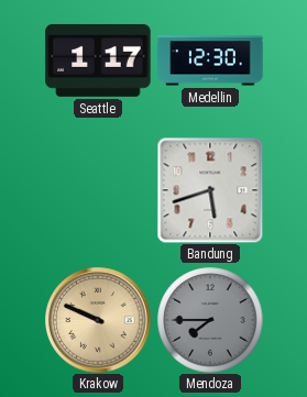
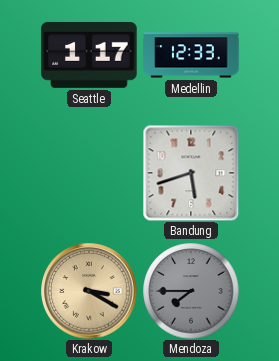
Medellin: 12:30 -> 12:33 (191, 55)
Krakow: 9:49 -> 3:20 (89, 291)
